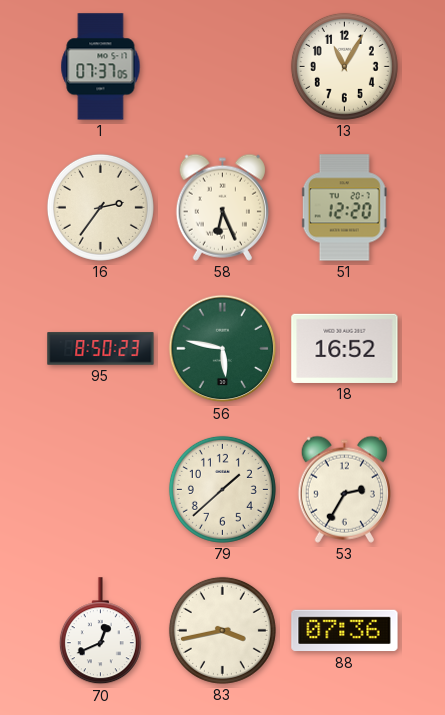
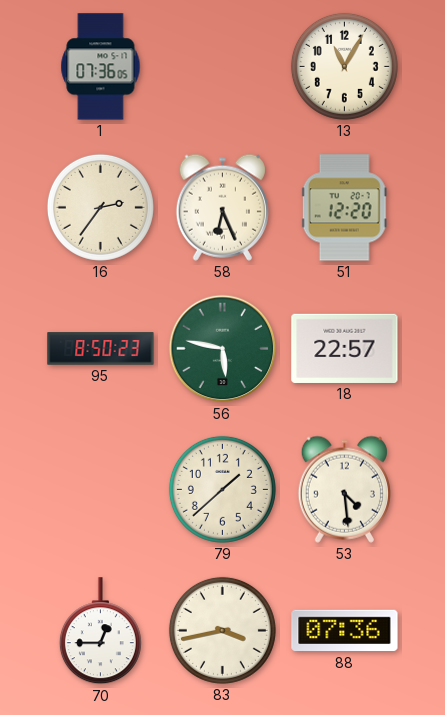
1: 07:37 -> 07:36 (101, 67)
18: 16:52 -> 22:57 (345, 348)
53: 2:35 -> 4:29 (344, 489)
70: 12:41 -> 12:45 (100, 631)
